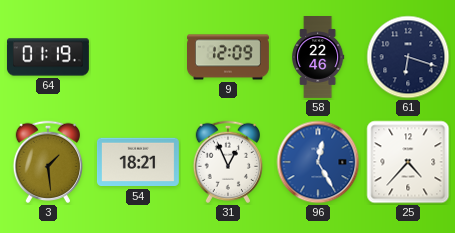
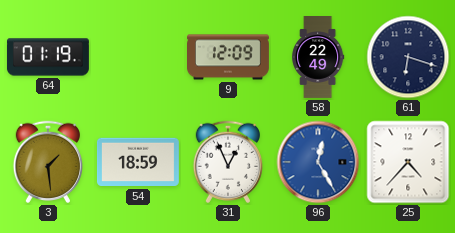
58: 22:46 -> 22:49 (318, 58)
54: 18:21 -> 18:59 (138, 162)
